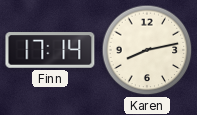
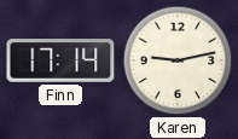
Karen: 8:13 -> 9:13 (178, 60)
